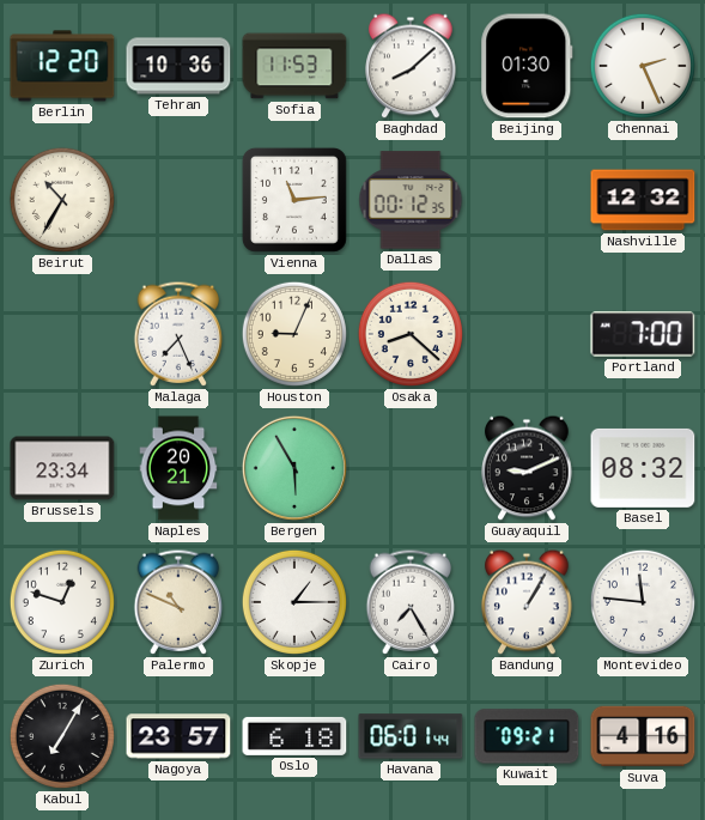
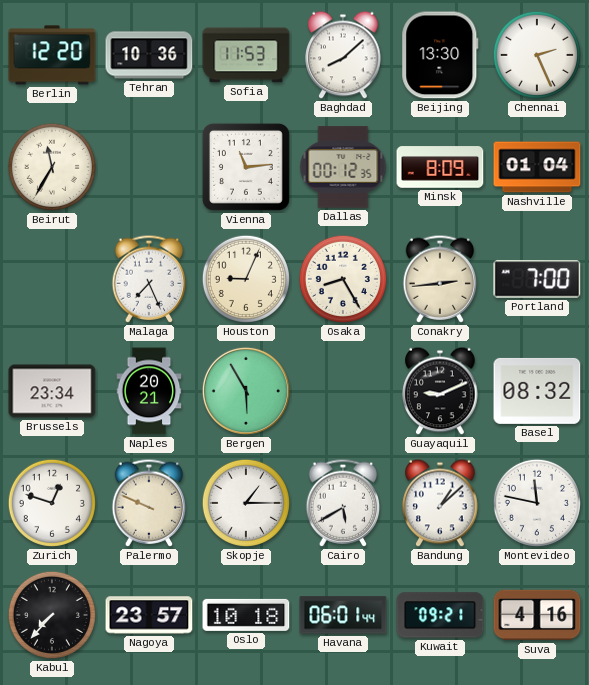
Beijing: 01:30 -> 13:30 (440, 55)
Beirut: 10:35 -> 11:35 (52, 167)
Minsk: none -> 8:09 (440, 167)
Nashville: 12:32 -> 01:04 (537, 167)
Osaka: 8:22 -> 8:25 (343, 279)
Conakry: none -> 2:44 (440, 279)
Palermo: 10:49 -> 9:49 (149, 503)
Cairo: 7:25 -> 5:40 (343, 503)
Bandung: 1:05 -> 1:08 (440, 503)
Montevideo: 11:46 -> 11:47 (537, 503)
Kabul: 7:05 -> 7:37 (52, 615)
Oslo: 6:18 -> 10:18 (246, 615)
